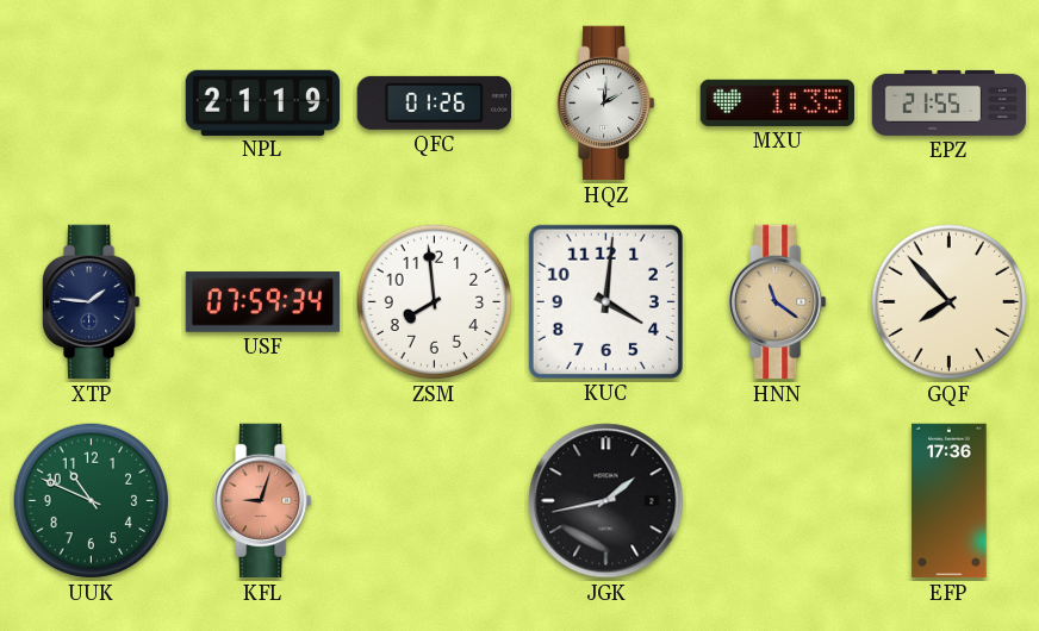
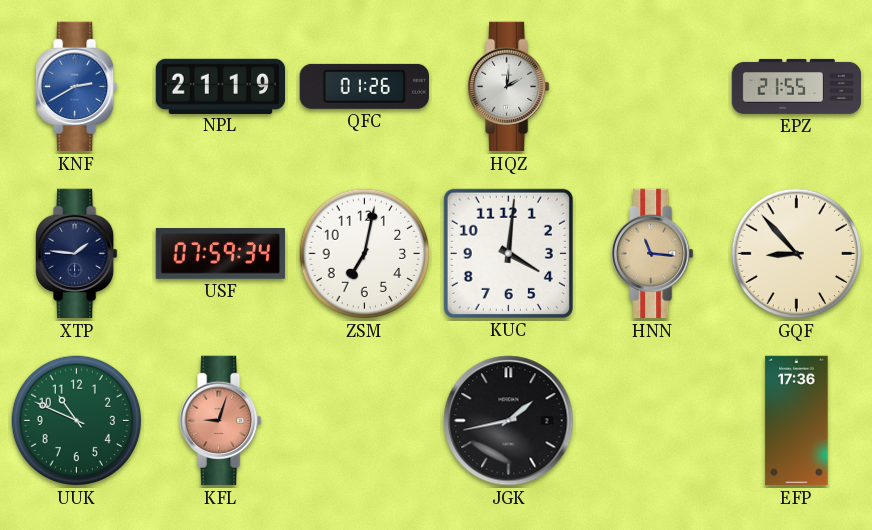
KNF: none -> 2:40 (77, 87)
MXU: 1:35 -> none (777, 102)
ZSM: 7:59 -> 7:02 (365, 254)
HNN: 11:21 -> 11:16 (653, 254)
GQF: 7:53 -> 8:53 (797, 254)
